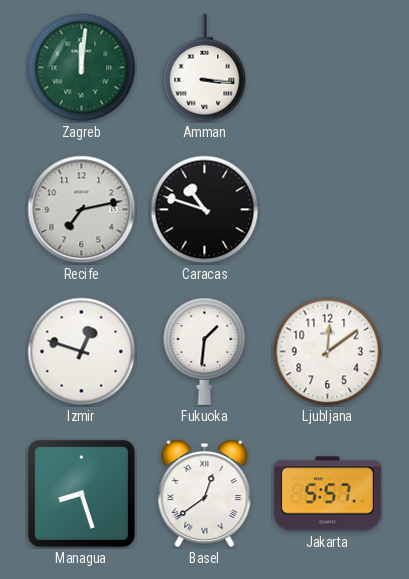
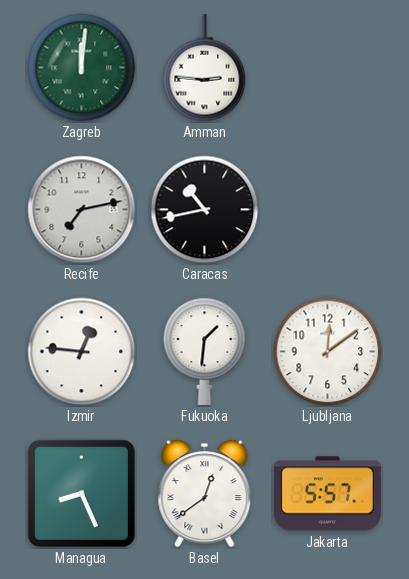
Amman: 3:16 -> 2:46 (205, 68)
Caracas: 10:48 -> 10:43 (205, 210)
Izmir: 12:48 -> 12:46 (82, 352)
Managua: 8:27 -> 8:26 (81, 493)
